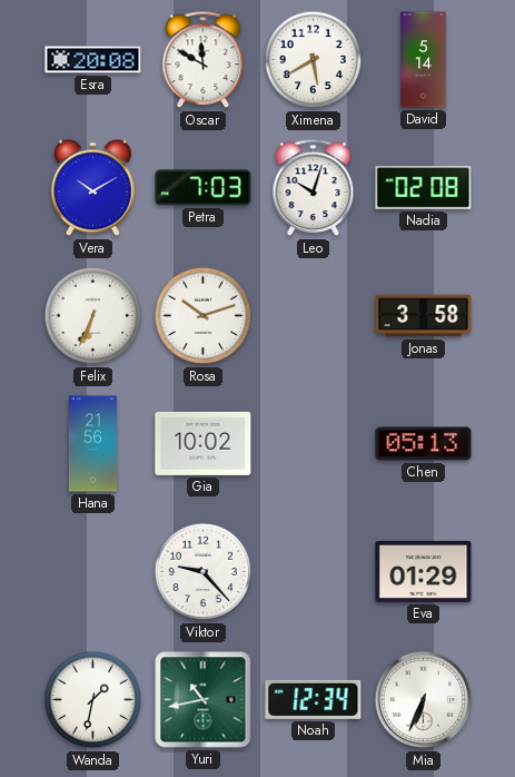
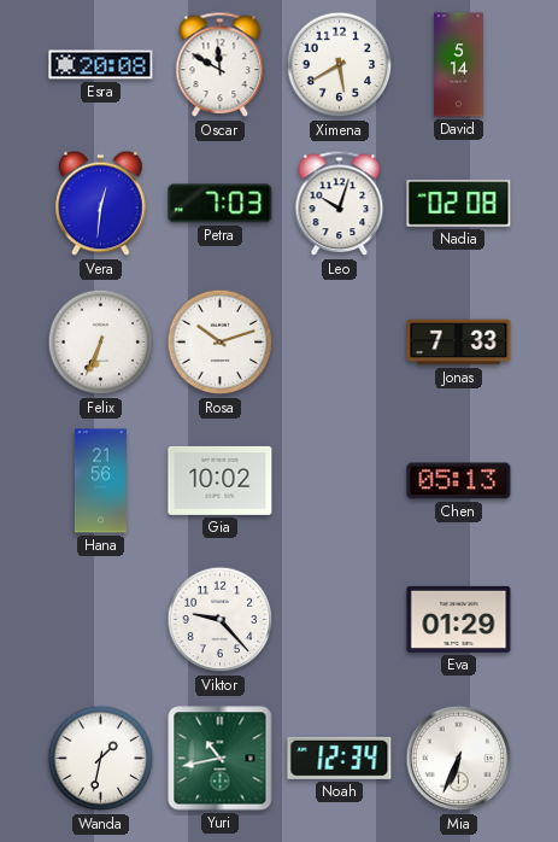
Vera: 10:10 -> 12:31 (101, 204)
Jonas: 3:58 -> 7:33 (459, 343)
